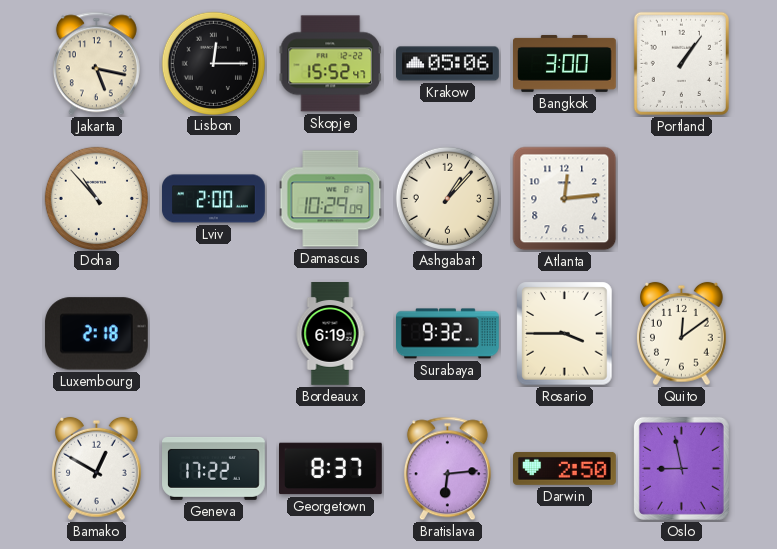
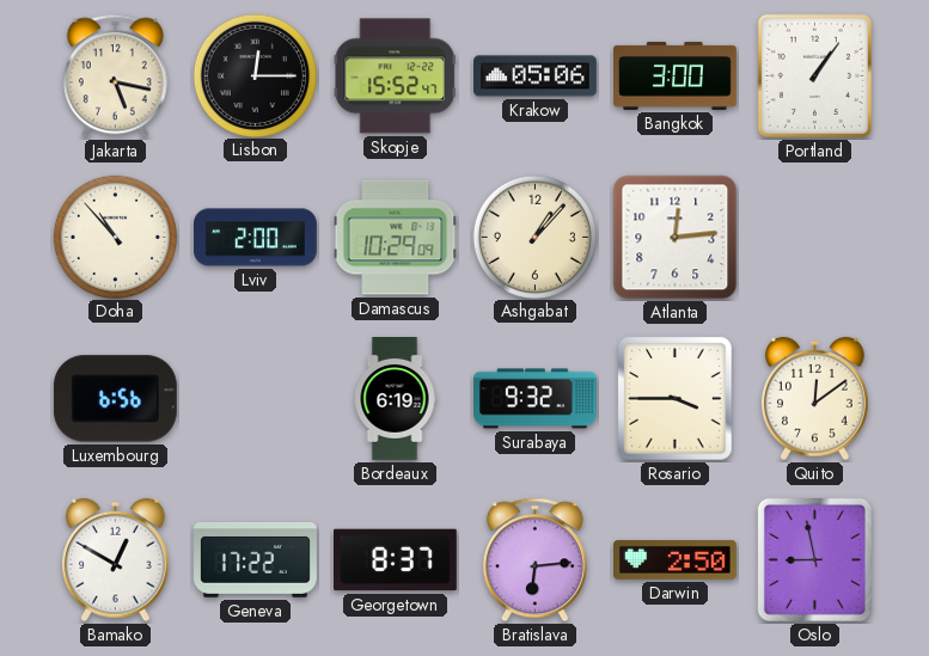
Luxembourg: 2:18 -> 6:56 (115, 399)
